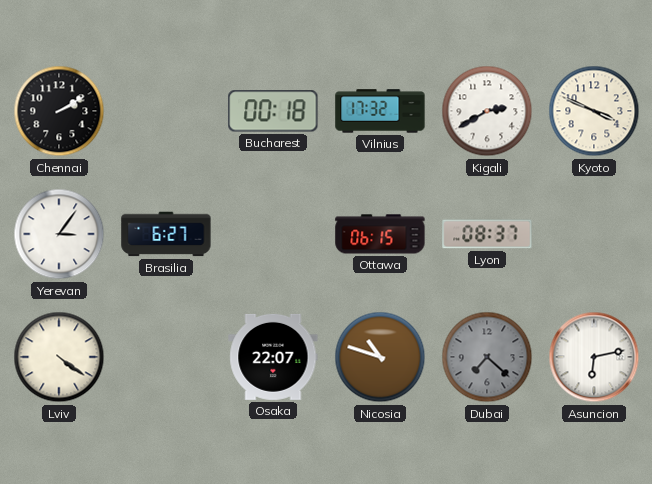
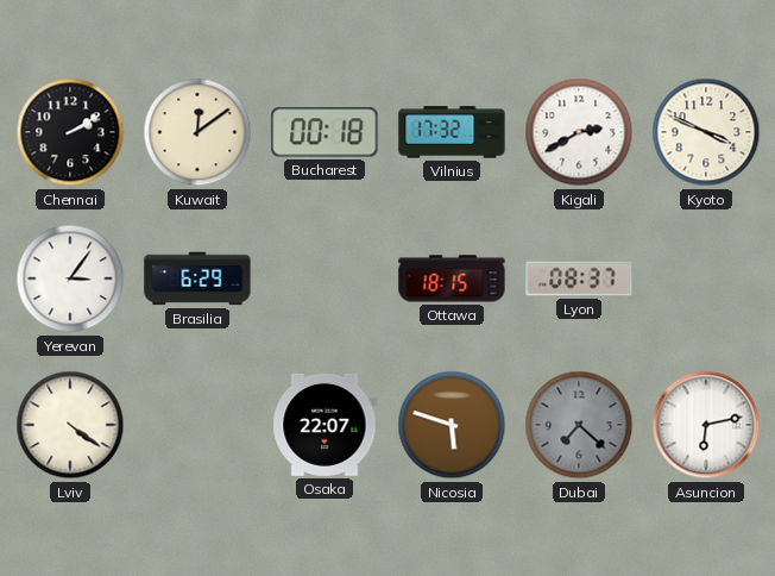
Kuwait: none -> 12:09 (197, 132)
Brasilia: 6:27 -> 6:29 (197, 278)
Ottawa: 06:15 -> 18:15 (452, 278)
Nicosia: 10:48 -> 5:48 (452, 425)
